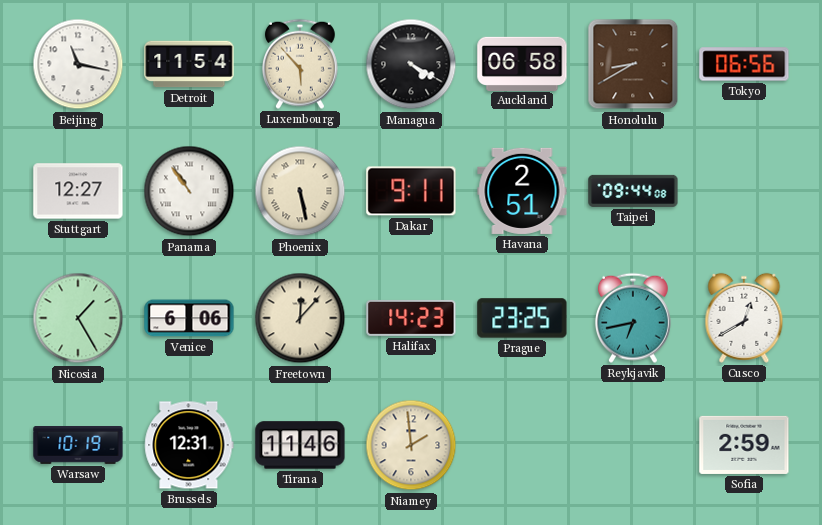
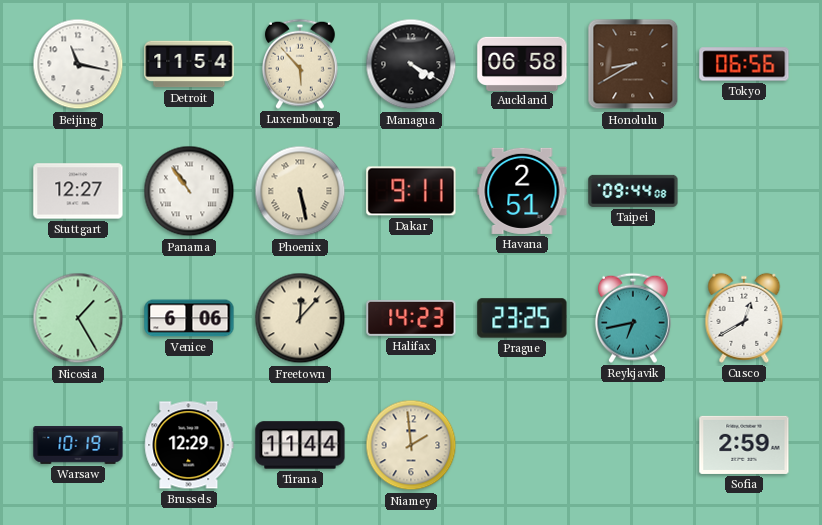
Brussels: 12:31 -> 12:29 (189, 445)
Tirana: 11:46 -> 11:44 (300, 445)
